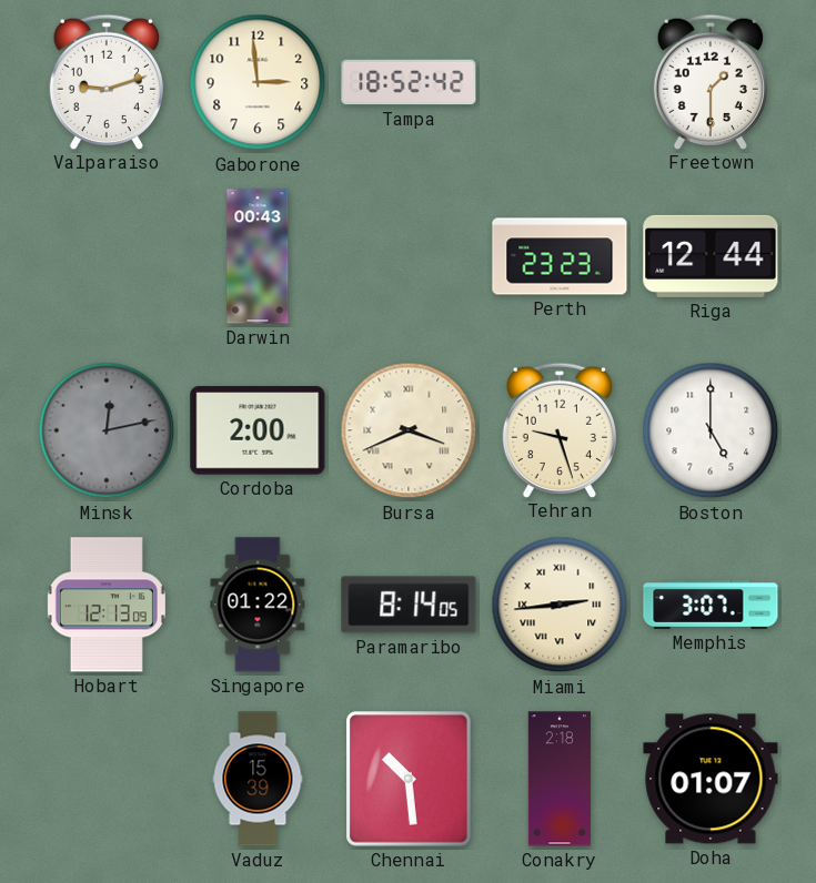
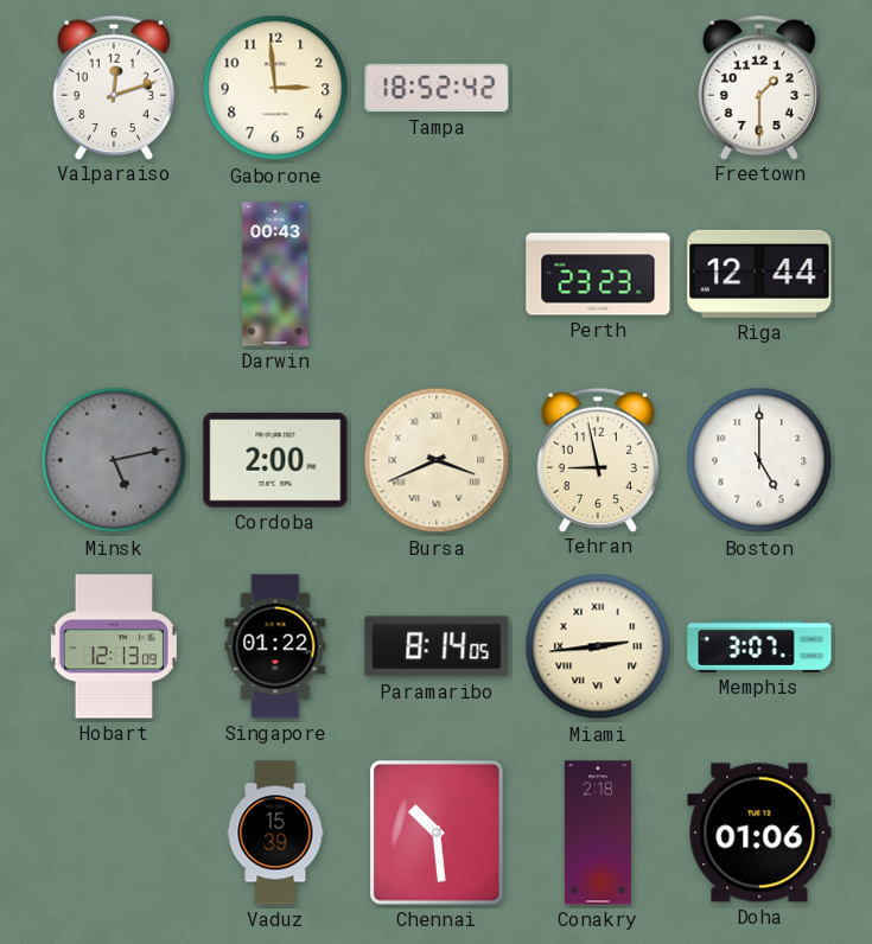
Valparaiso: 9:12 -> 12:12 (114, 87)
Minsk: 12:13 -> 5:13 (114, 460)
Tehran: 9:27 -> 8:58 (598, 459)
Doha: 01:07 -> 01:06 (759, 833)
